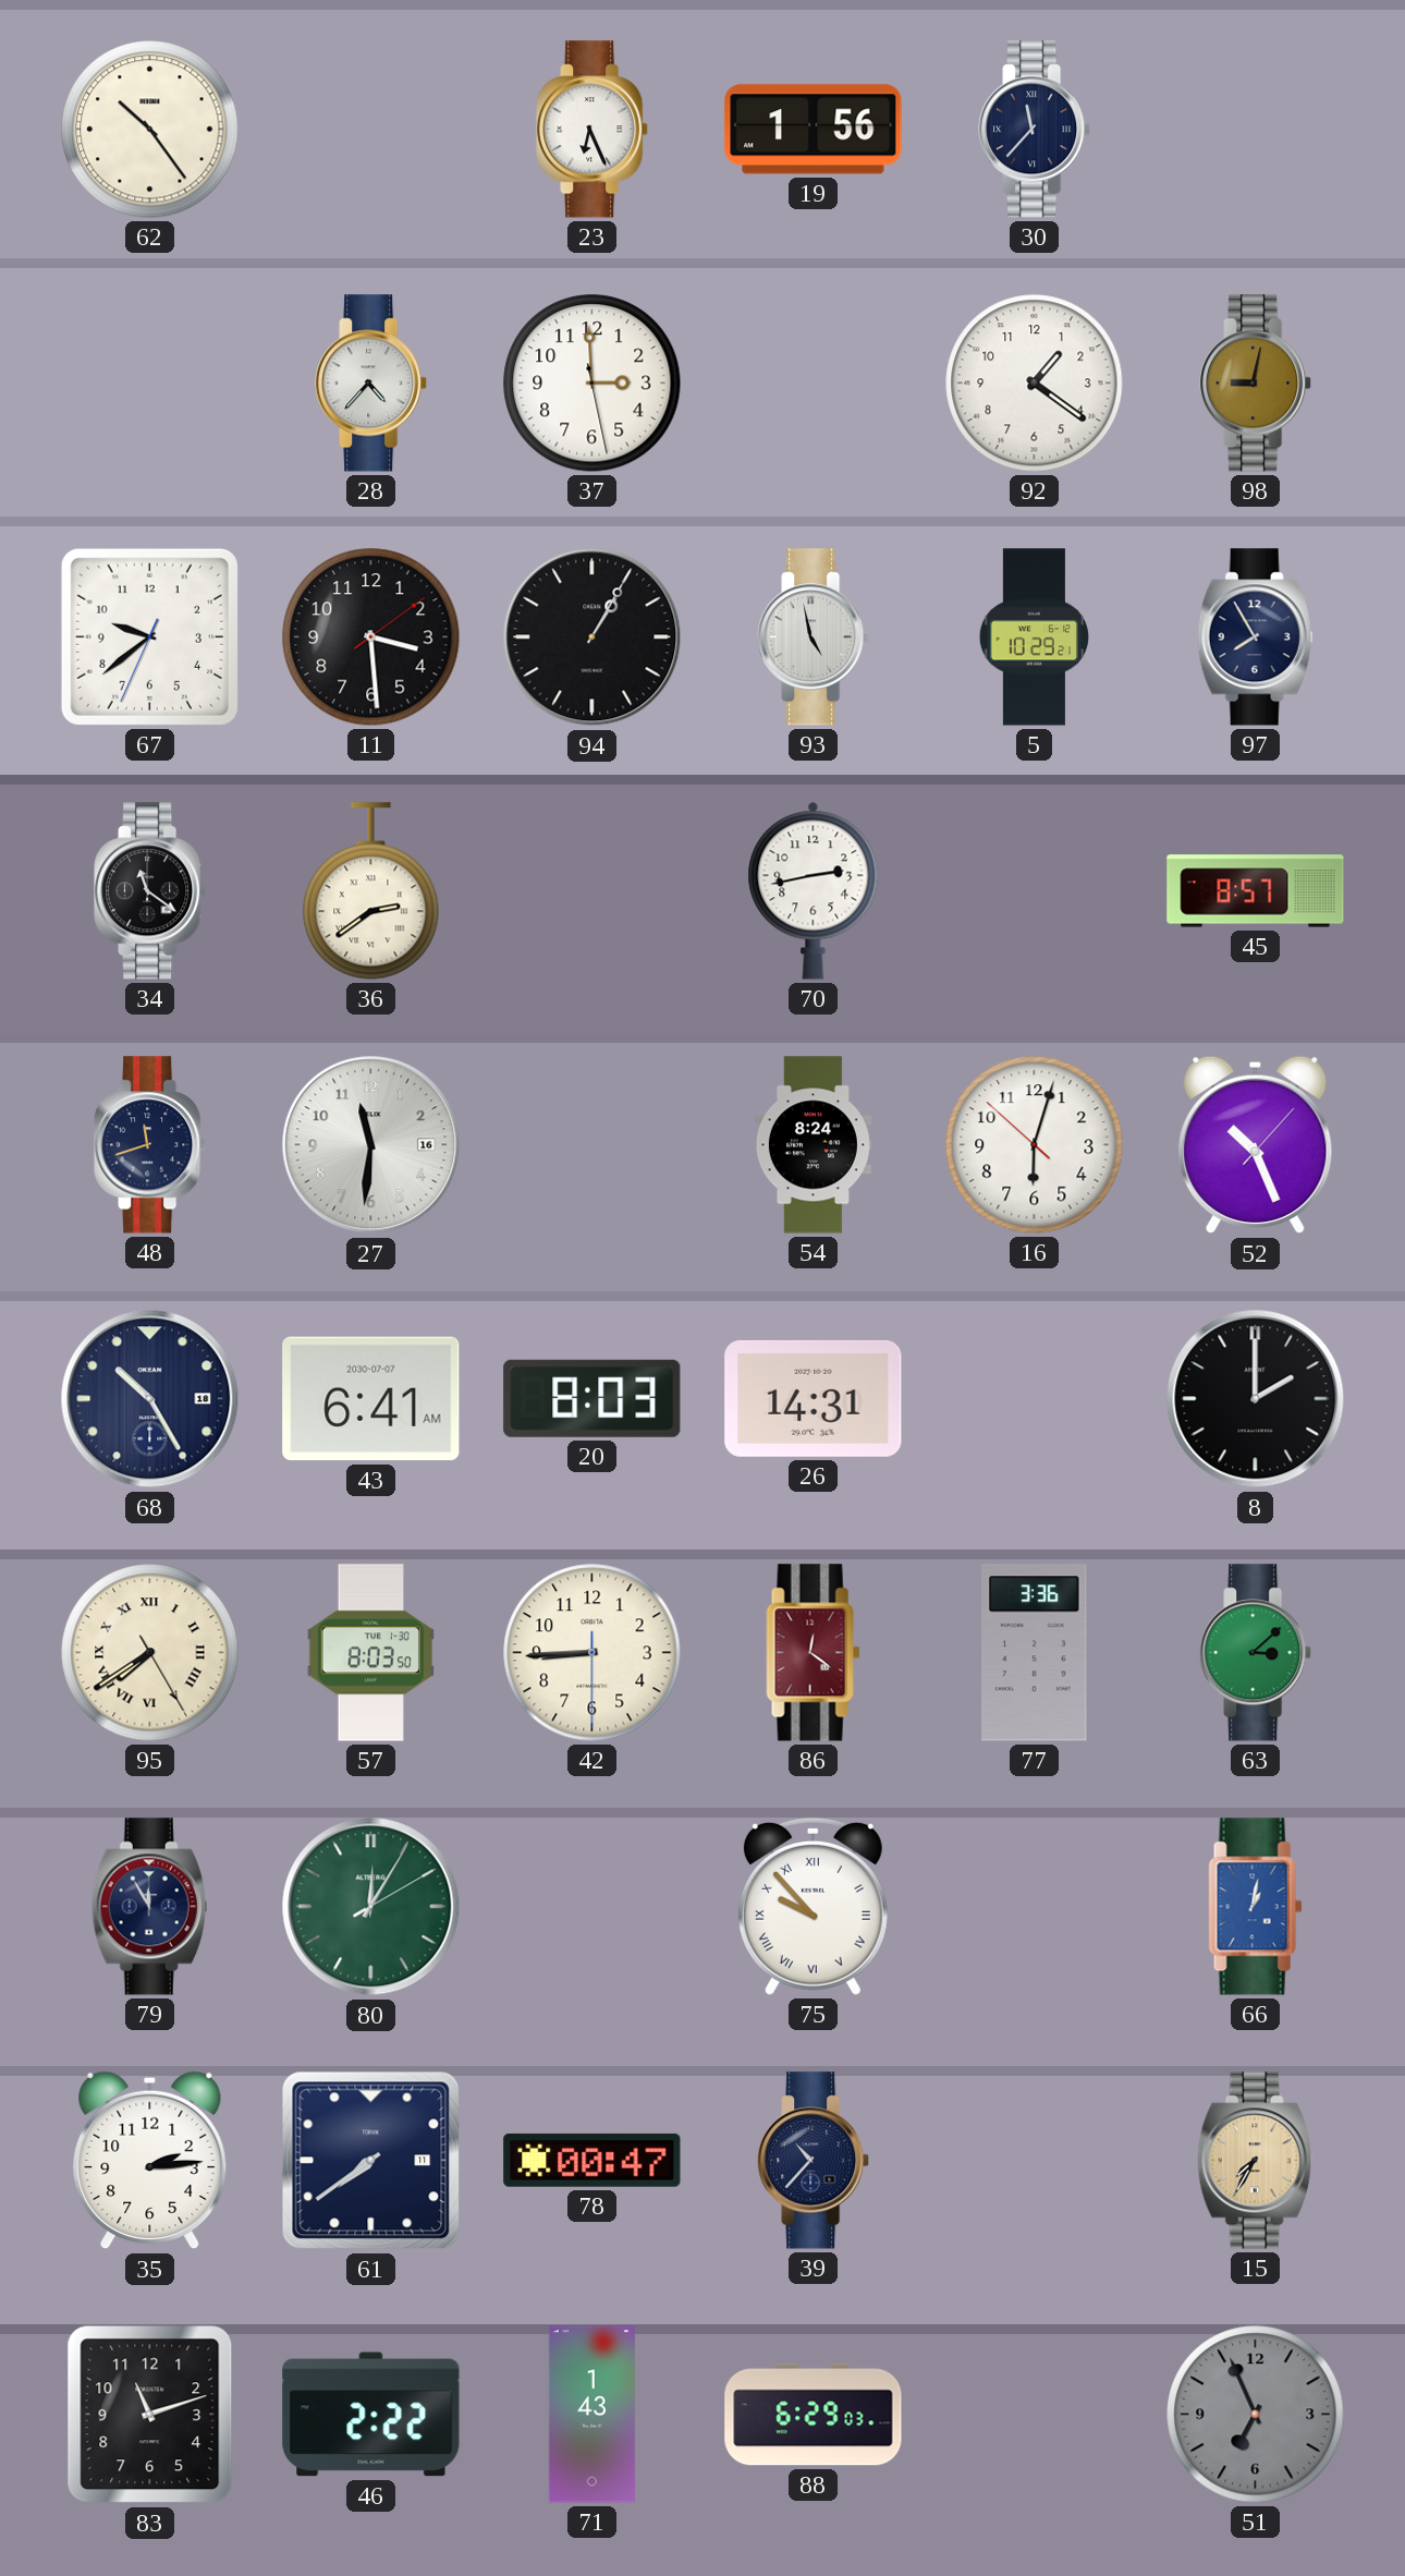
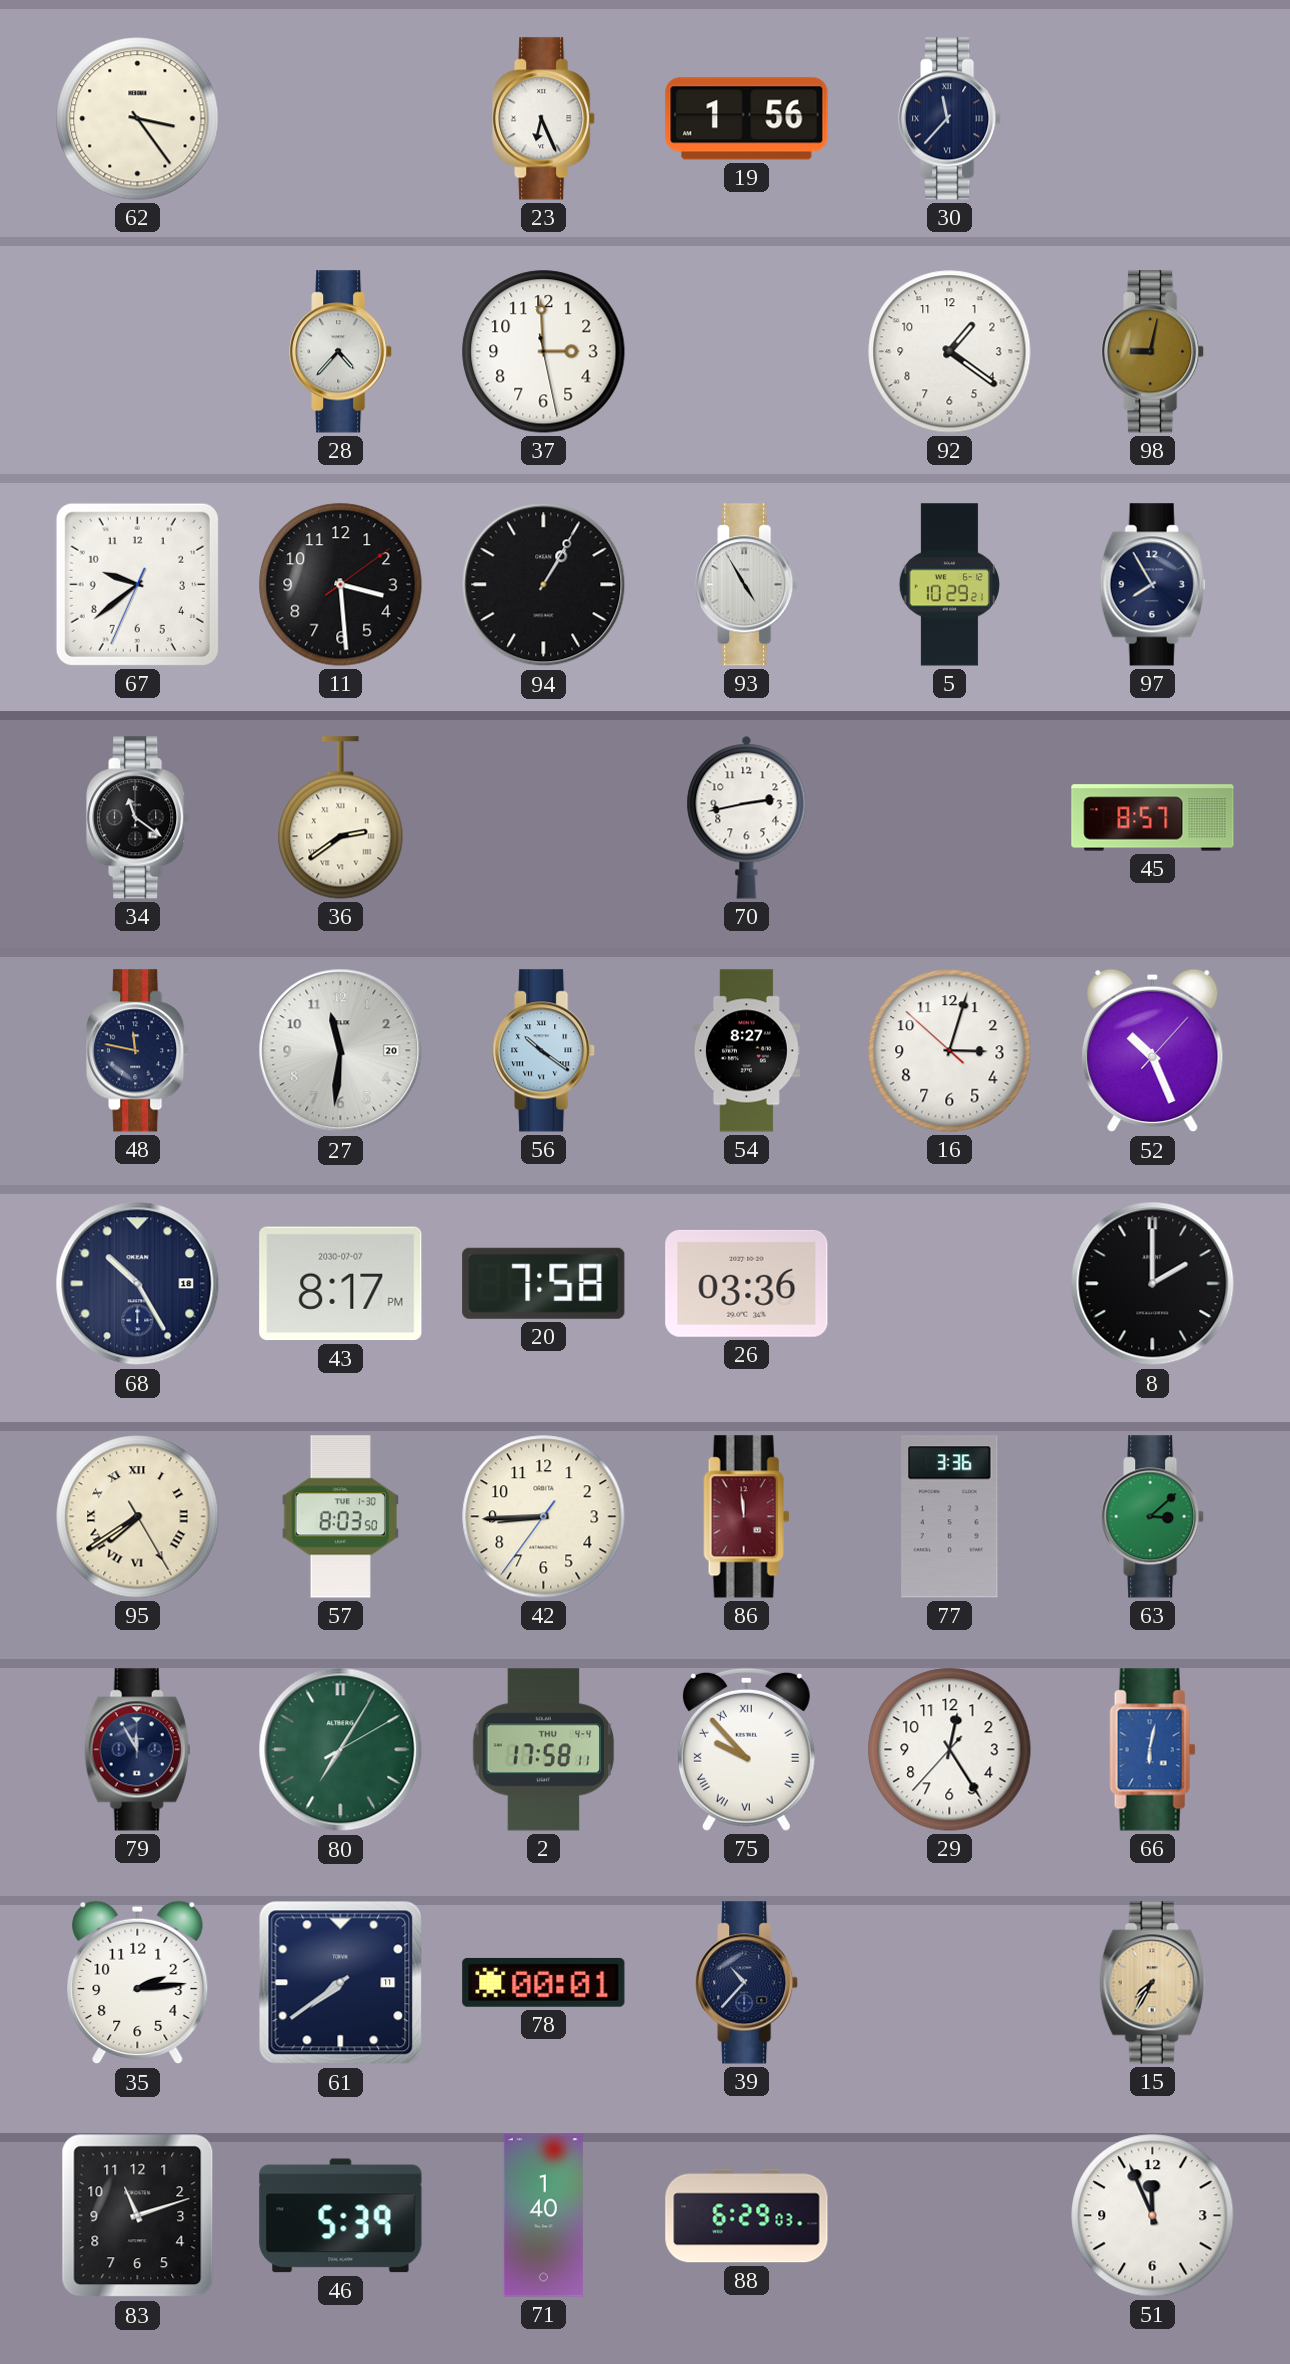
62: 10:24 -> 3:24 (138, 119)
93: 4:58 -> 4:55 (747, 585)
48: 11:42 -> 11:47 (138, 1051)
27 date: 16 -> 20 (341, 1051)
56: none -> 10:21 (544, 1051)
54: 8:24 -> 8:27 (746, 1051)
16: 6:02 -> 3:02 (950, 1051)
43: 6:41 -> 8:17 (341, 1284)
20: 8:03 -> 7:58 (544, 1283)
26: 14:31 -> 03:36 (747, 1283)
42: 8:44:30 -> 8:44:36 (544, 1517)
86: 12:21 -> 11:59 (747, 1517)
80: 12:05 -> 7:05 (341, 1750)
2: none -> 17:58 (544, 1750)
29: none -> 12:24 (950, 1750)
66: 1:02 -> 6:02 (1153, 1750)
78: 00:47 -> 00:01 (544, 1982)
46: 2:22 -> 5:39 (341, 2216)
71: 1:43 -> 1:40 (543, 2216)
51: 6:56 -> 11:56 (1153, 2216)
51 dial: grey -> white (1153, 2216)
